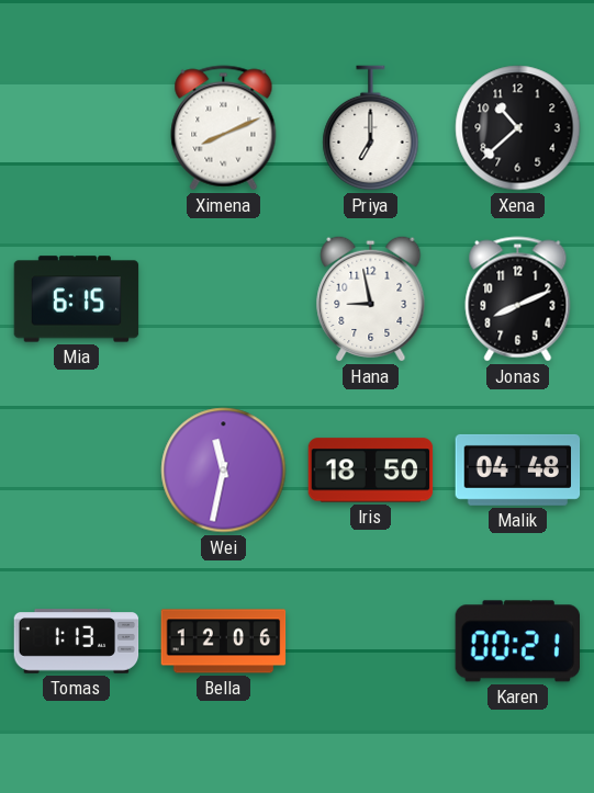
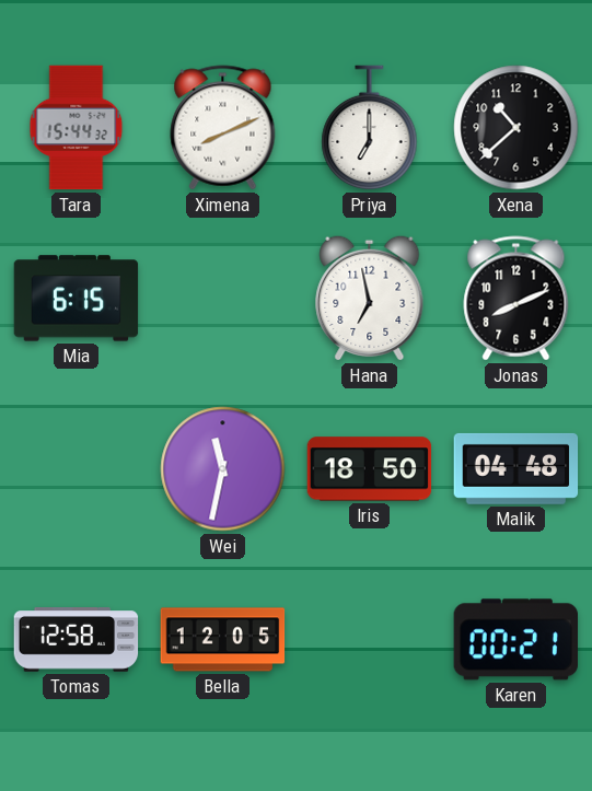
Tara: none -> 15:44 (77, 128)
Hana: 8:58 -> 6:58 (370, 298)
Tomas: 1:13 -> 12:58 (77, 640)
Bella: 12:06 -> 12:05 (223, 640)
